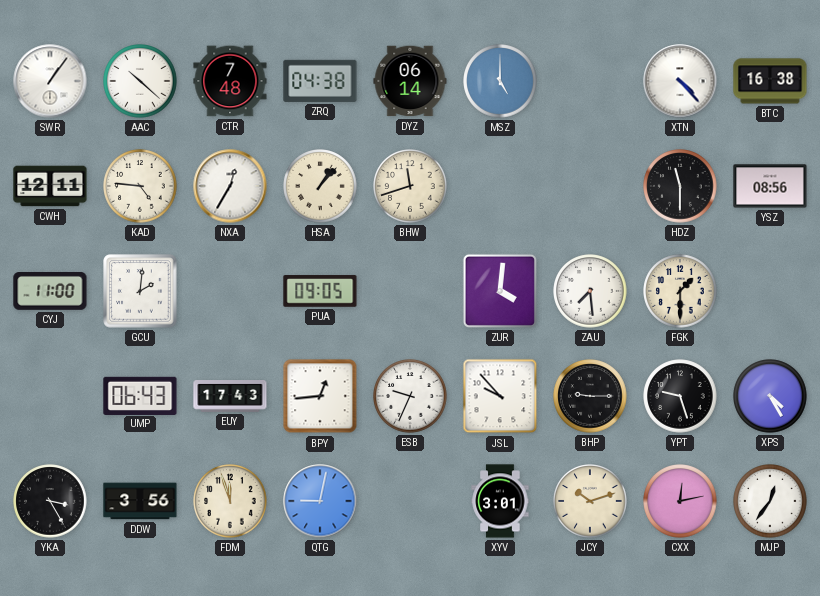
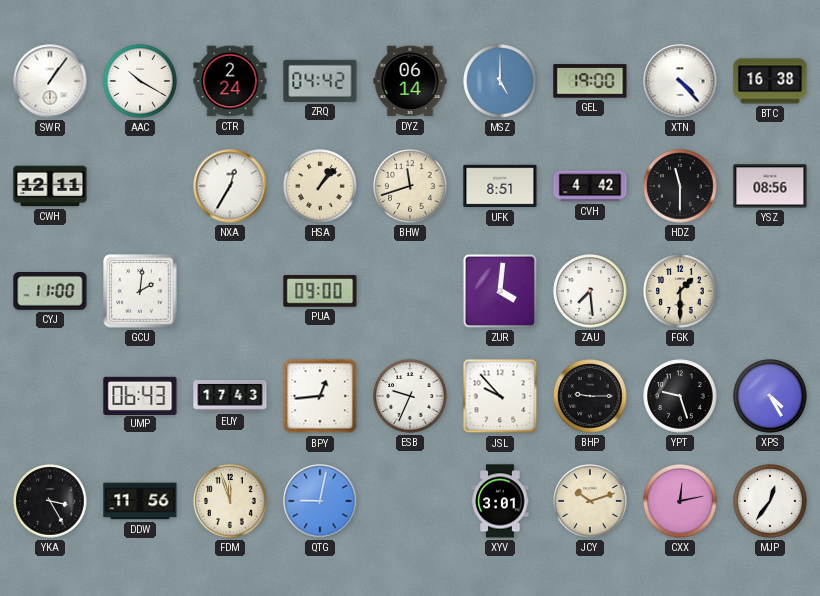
AAC: 10:22 -> 10:20 (140, 81)
CTR: 7:48 -> 2:24 (230, 81)
ZRQ: 04:38 -> 04:42 (320, 81)
GEL: none -> 19:00 (590, 81)
KAD: 4:46 -> none (140, 186)
UFK: none -> 8:51 (500, 186)
CVH: none -> 4:42 (590, 186)
PUA: 09:05 -> 09:00 (320, 291)
DDW: 3:56 -> 11:56 (140, 501)
